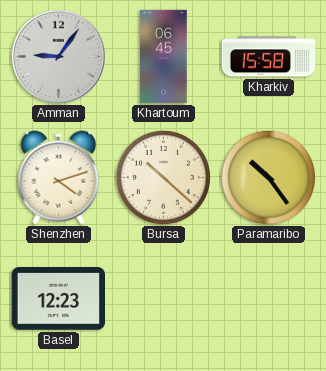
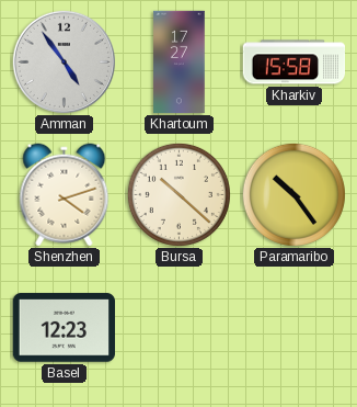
Amman: 9:06 -> 4:54 (64, 61)
Khartoum: 06:45 -> 17:27 (180, 63)
